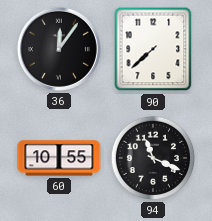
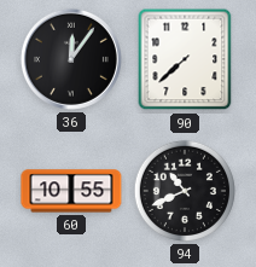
94: 11:19 -> 10:41 (185, 191)
